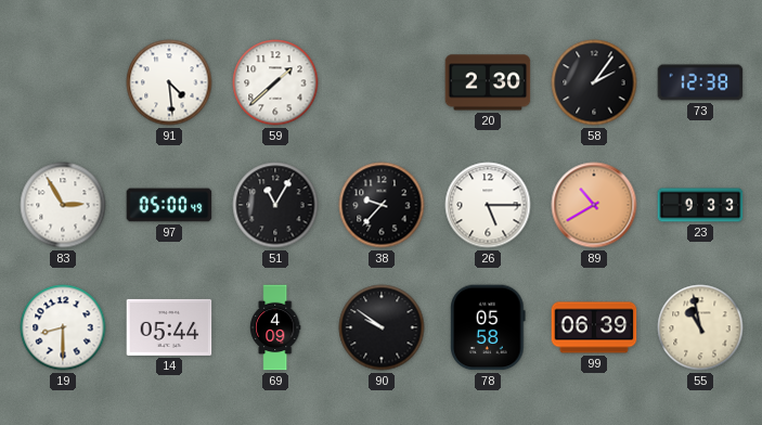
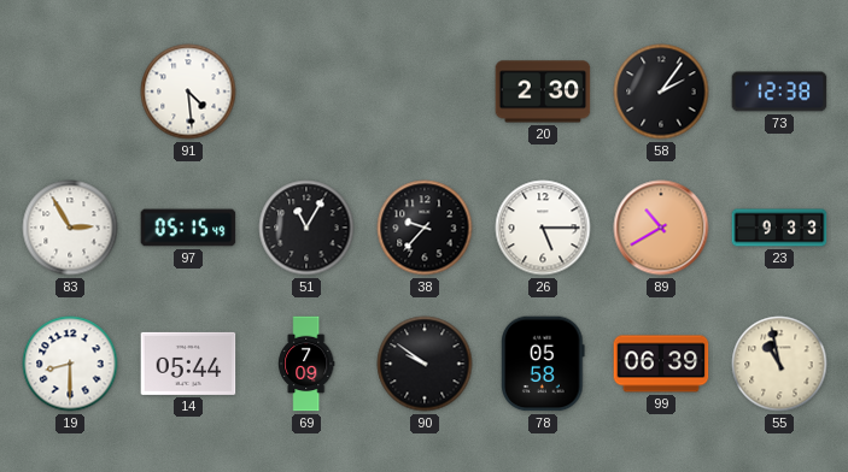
59: 1:38 -> none (275, 82)
97: 05:00 -> 05:15 (188, 228)
69: 4:09 -> 7:09 (308, 364)
